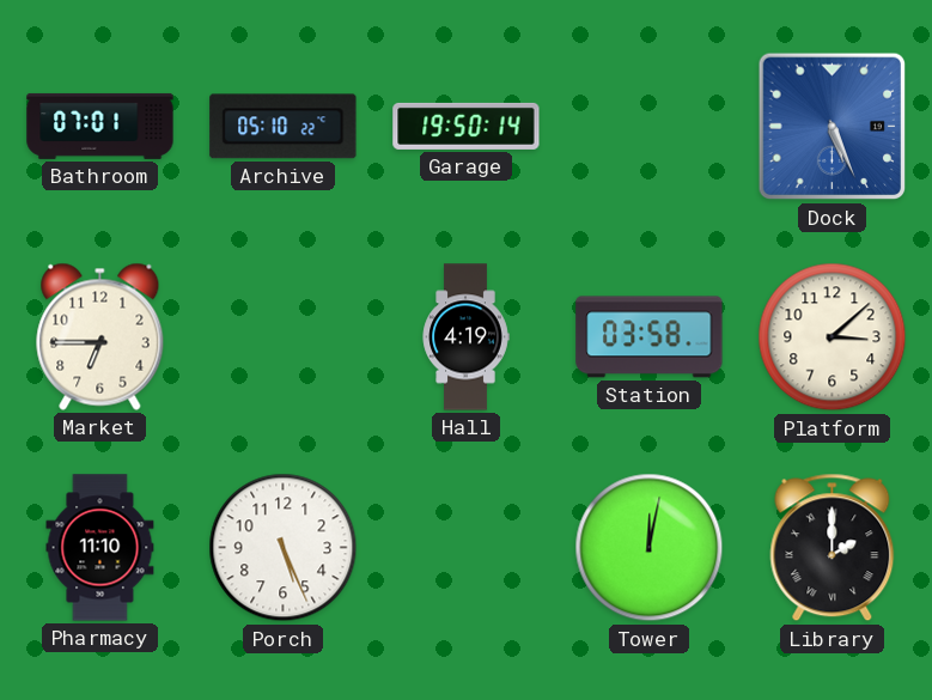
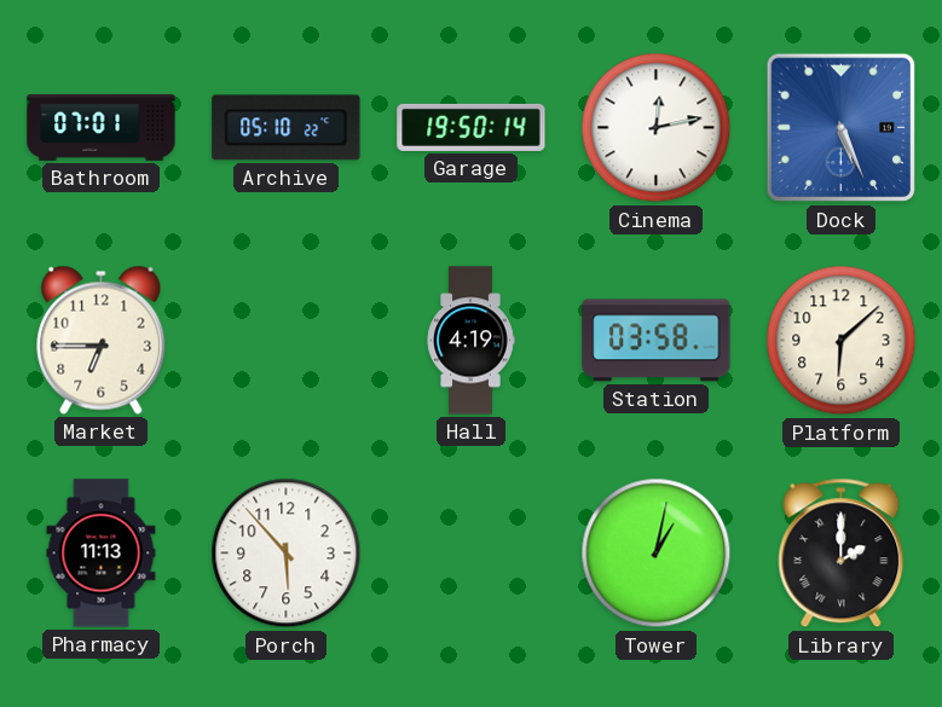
Cinema: none -> 12:13 (657, 128)
Platform: 3:08 -> 6:08 (842, 341)
Pharmacy: 11:10 -> 11:13 (102, 554)
Porch: 5:26 -> 5:53 (287, 554)
Tower: 12:02 -> 1:02 (657, 554)
